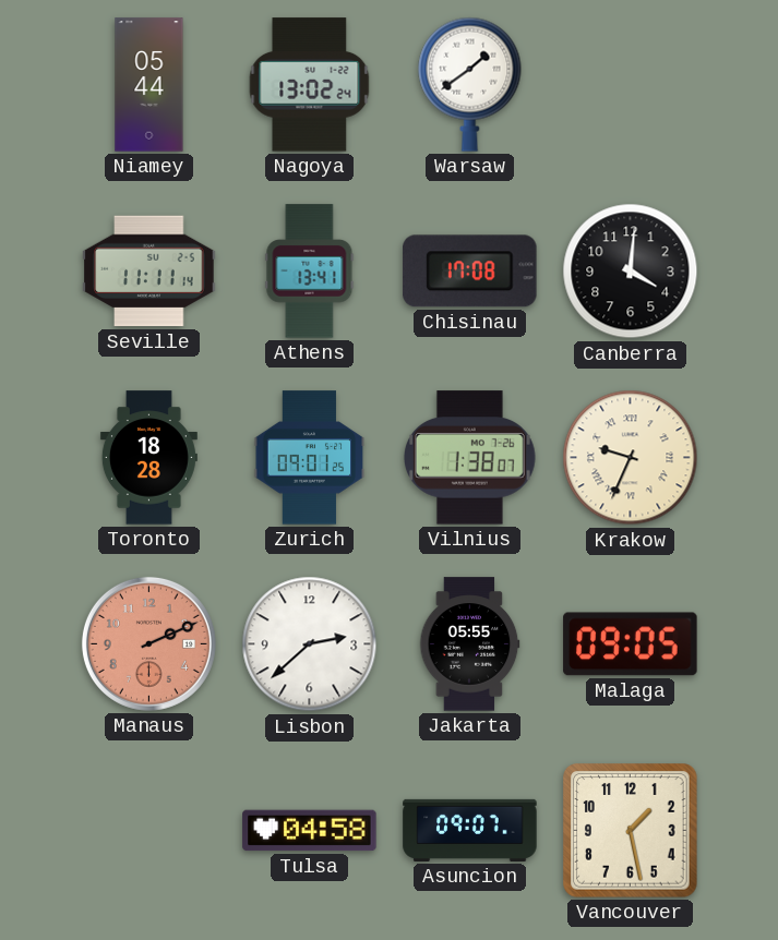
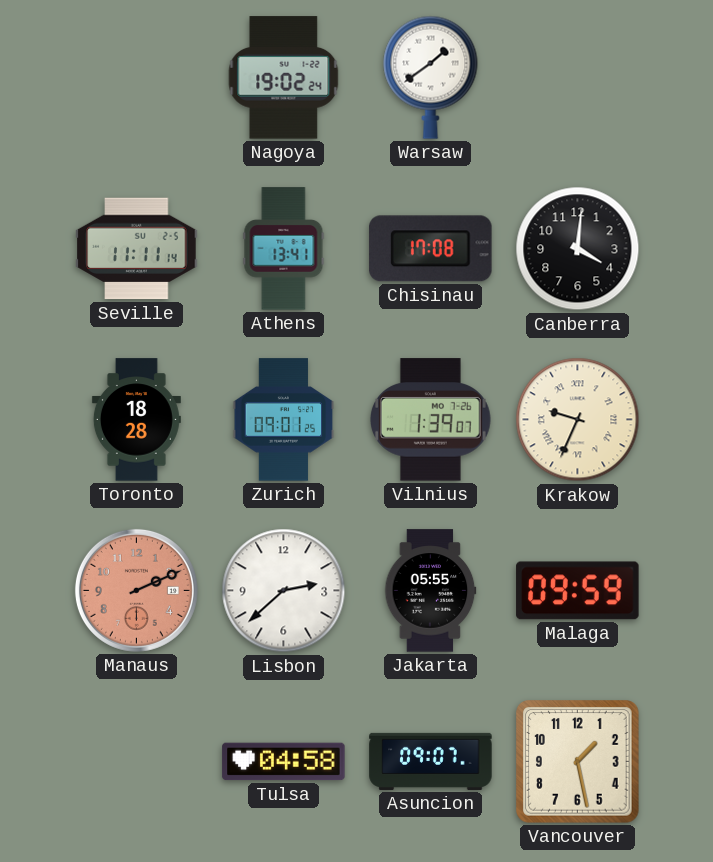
Niamey: 05:44 -> none (149, 85)
Nagoya: 13:02 -> 19:02 (284, 78)
Vilnius: 1:38 -> 1:39 (430, 420)
Malaga: 09:05 -> 09:59 (578, 591)
